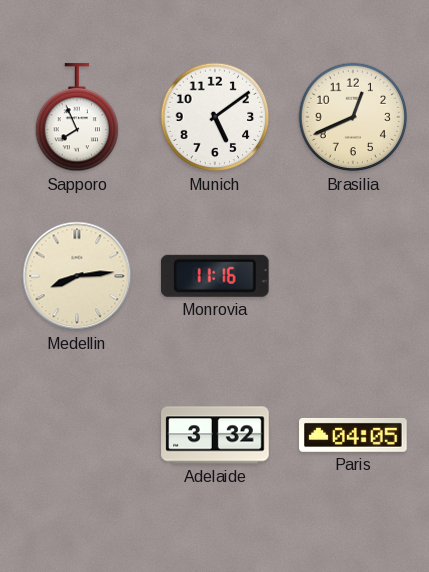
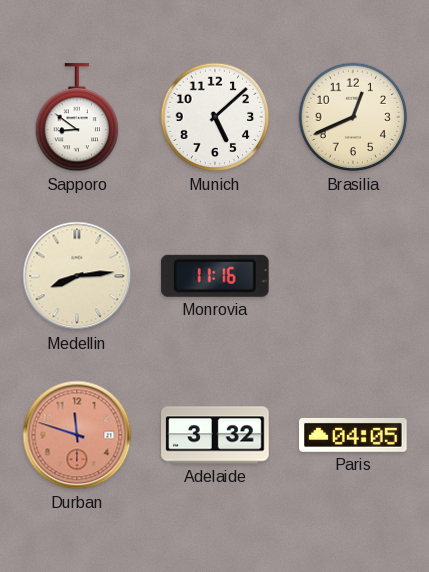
Sapporo: 7:56 -> 8:51 (77, 118)
Munich: 5:09 -> 5:08 (215, 117)
Durban: none -> 11:48 (77, 435)
